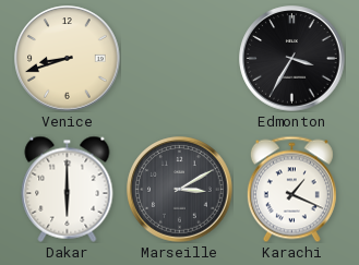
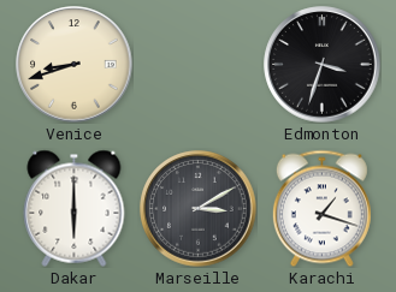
Edmonton: 3:35 -> 3:33 (323, 65)
Karachi: 1:19 -> 1:18 (321, 208)
